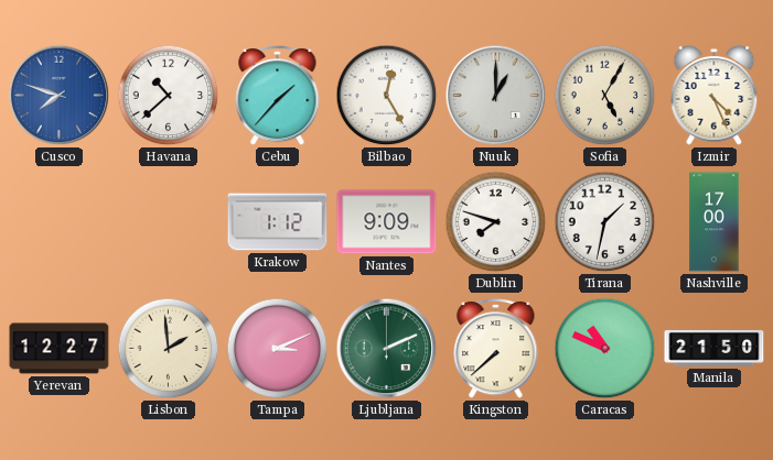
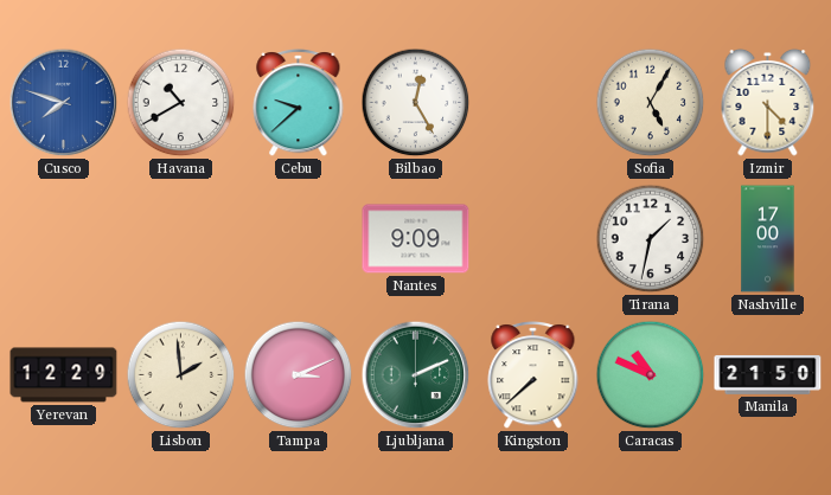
Havana: 10:38 -> 10:40 (181, 103)
Cebu: 1:37 -> 9:38 (299, 103)
Nuuk: 1:00 -> none (496, 96)
Izmir: 4:26 -> 4:30 (768, 102)
Krakow: 1:12 -> none (278, 222)
Dublin: 7:48 -> none (496, 222)
Yerevan: 12:27 -> 12:29 (64, 375)
